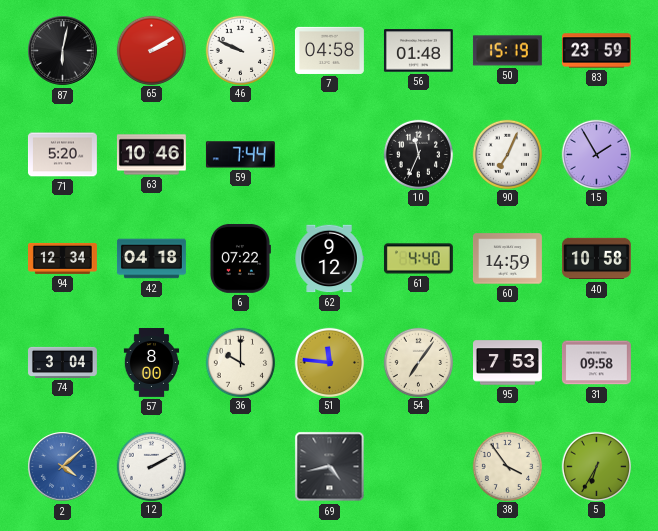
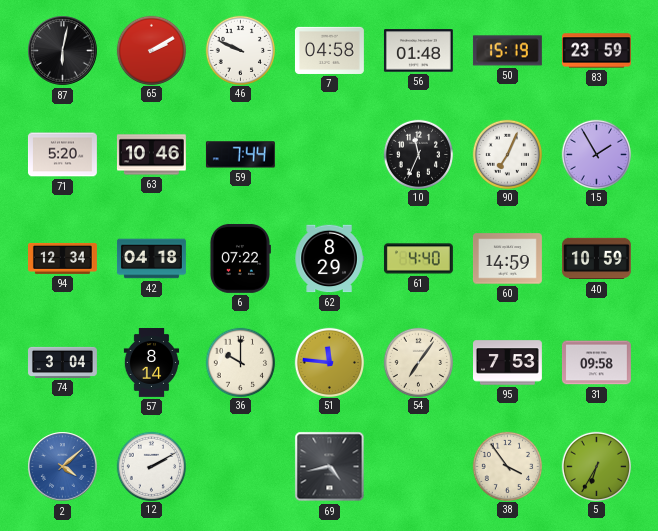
62: 9:12 -> 8:29 (329, 259)
40: 10:58 -> 10:59 (597, 259)
57: 8:00 -> 8:14 (152, 363)
